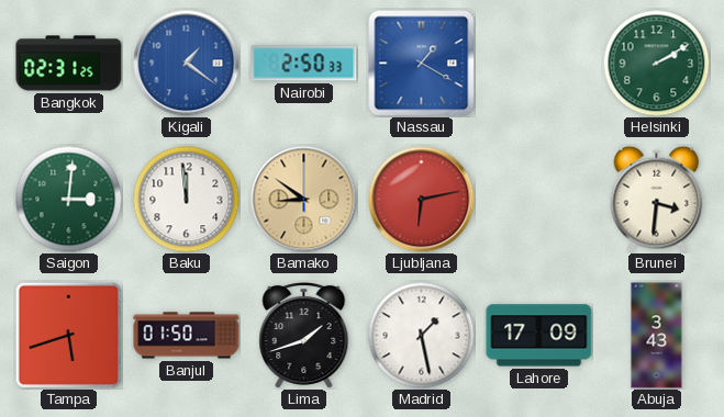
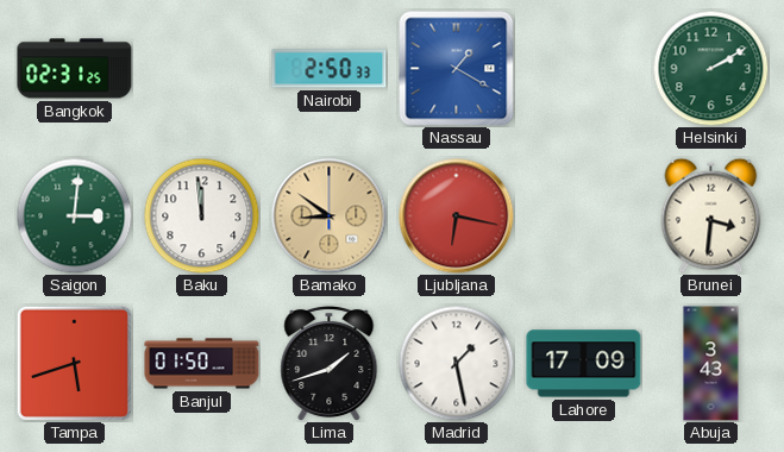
Kigali: 1:21 -> none (187, 64)
Ljubljana: 6:13 -> 6:17 (457, 216)
